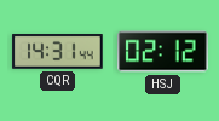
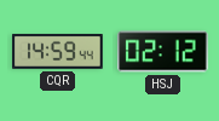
CQR: 14:31 -> 14:59 (58, 52)
